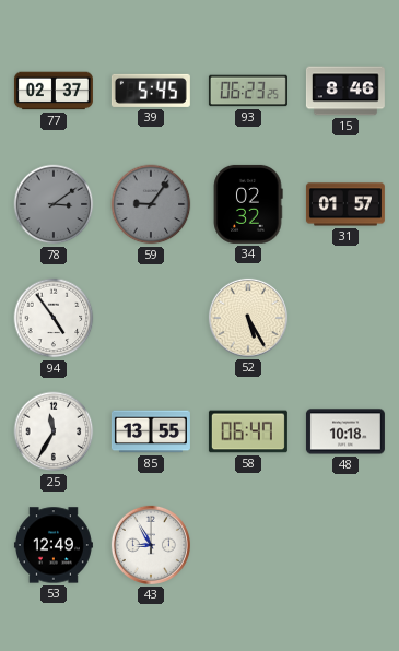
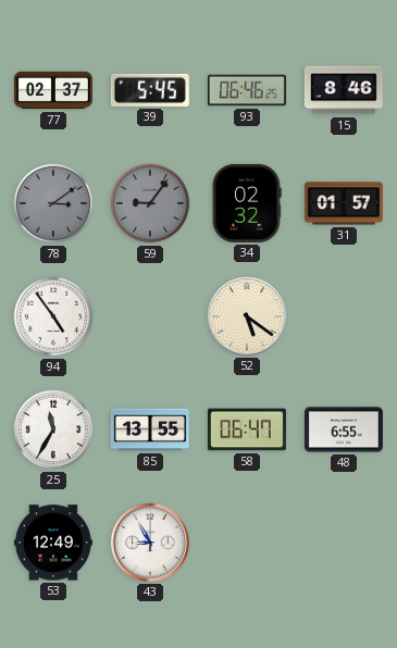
93: 06:23 -> 06:46 (247, 90)
52: 5:25 -> 5:21 (247, 316)
48: 10:18 -> 6:55 (344, 429)
